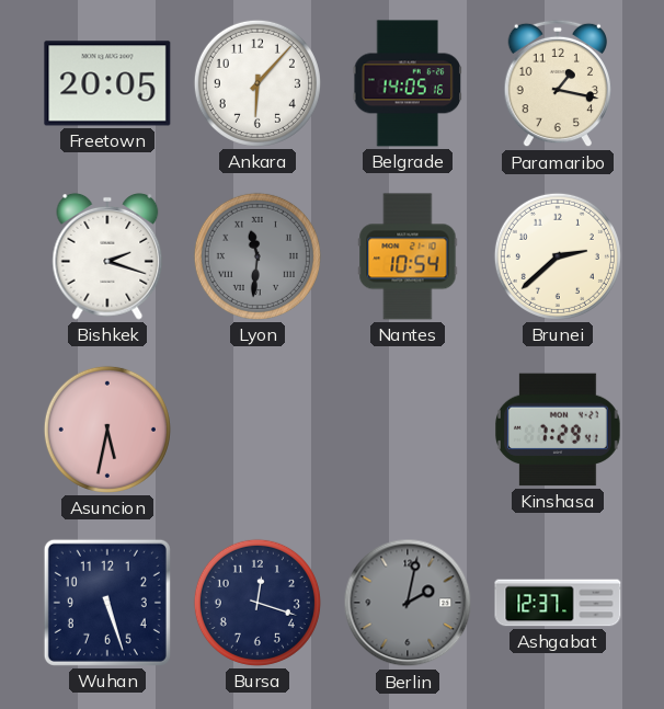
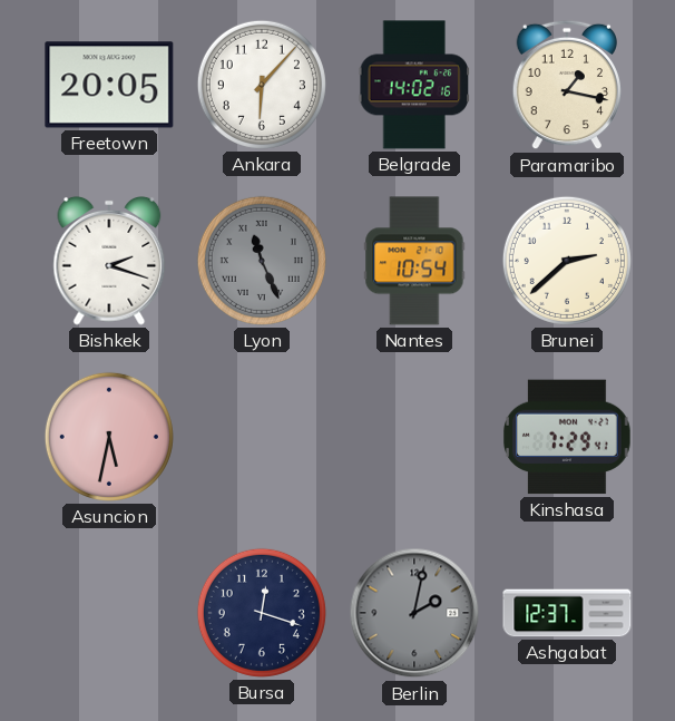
Belgrade: 14:05 -> 14:02 (414, 85)
Lyon: 11:31 -> 11:26 (262, 261)
Wuhan: 5:27 -> none (107, 603)
